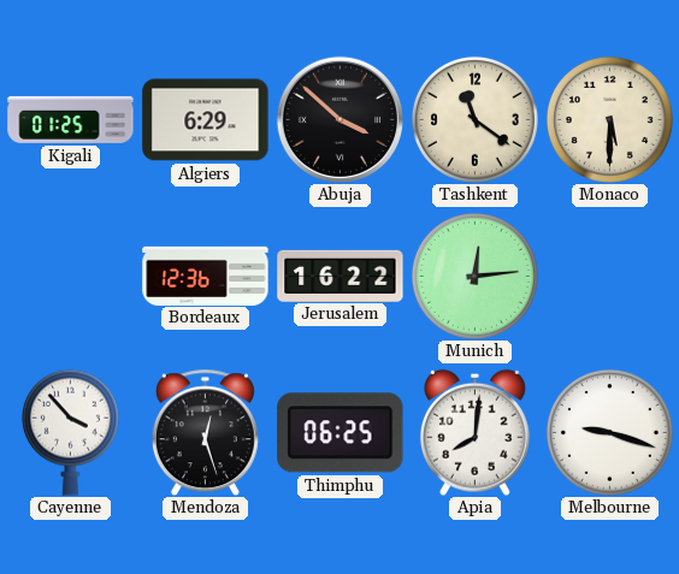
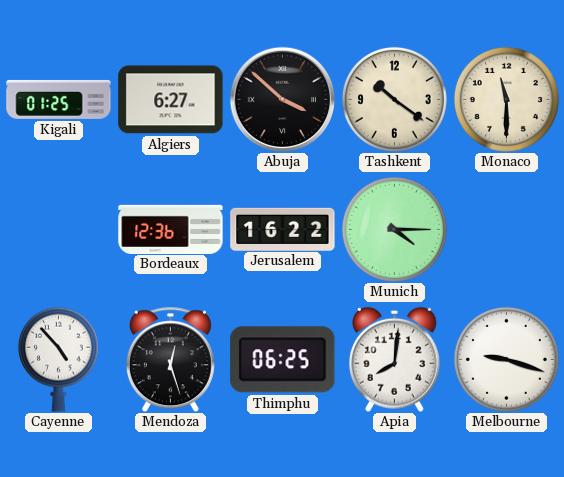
Algiers: 6:29 -> 6:27 (171, 100)
Tashkent: 11:21 -> 10:21 (394, 99)
Monaco: 5:30 -> 11:30 (506, 99)
Munich: 12:14 -> 4:15 (394, 229)
Cayenne: 3:53 -> 4:53 (58, 359)
